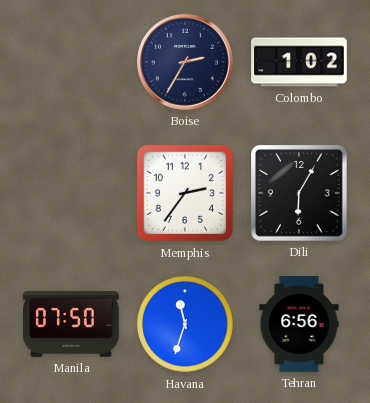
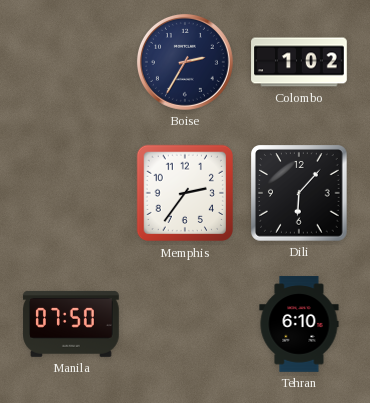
Dili: 6:05 -> 6:07 (300, 194)
Havana: 11:33 -> none (185, 324)
Tehran: 6:56 -> 6:10 (299, 324)
